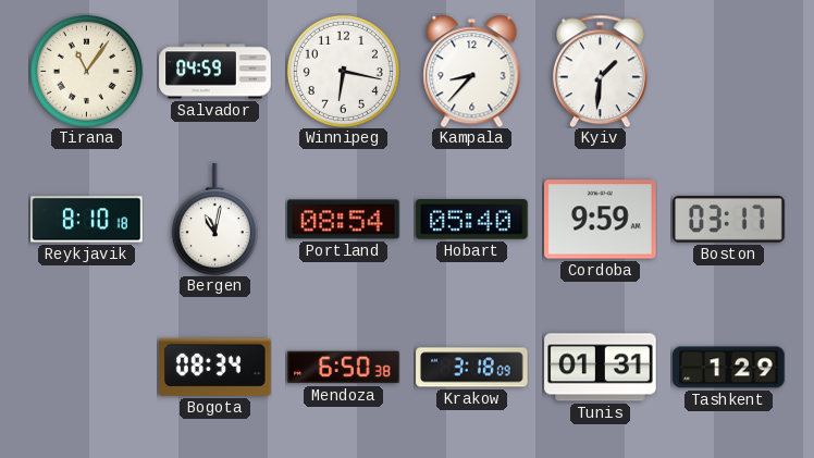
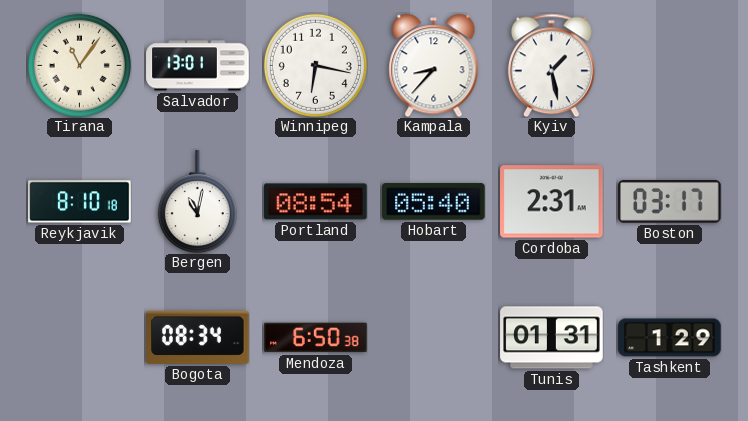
Salvador: 04:59 -> 13:01 (198, 66)
Kyiv: 1:31 -> 1:28 (551, 65)
Cordoba: 9:59 -> 2:31 (552, 202)
Krakow: 3:18 -> none (472, 368)
